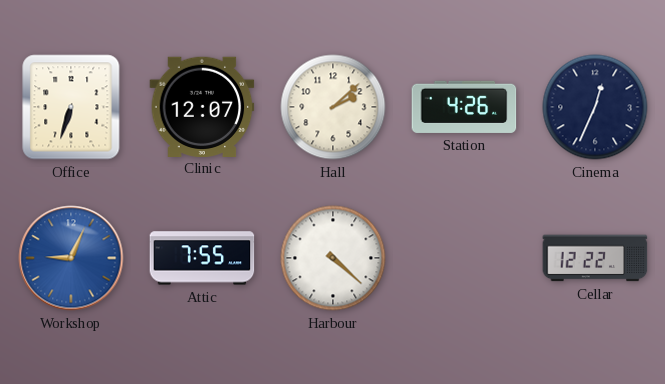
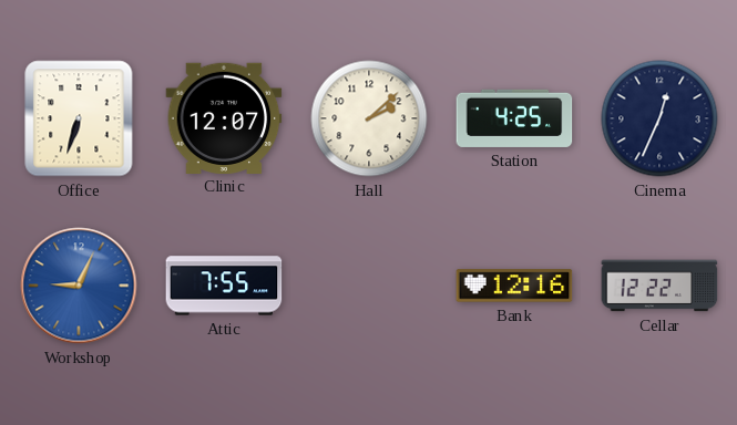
Station: 4:26 -> 4:25 (514, 118)
Harbour: 4:22 -> none (333, 258)
Bank: none -> 12:16 (514, 286)
